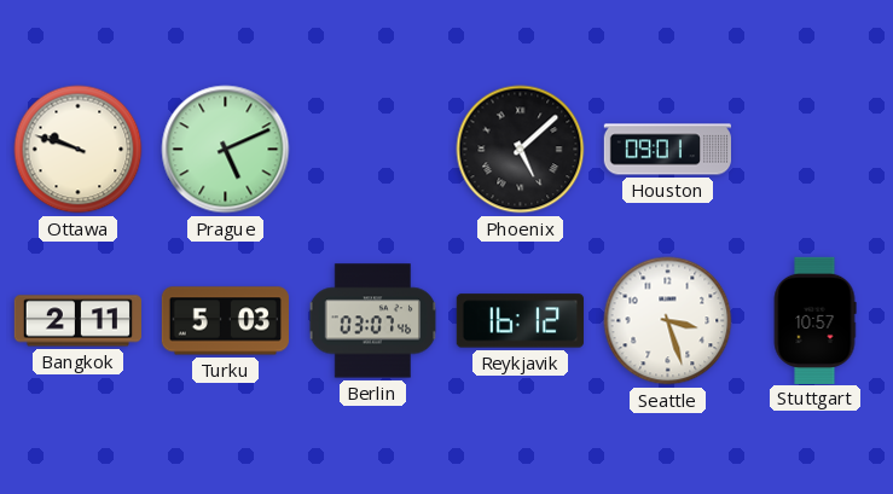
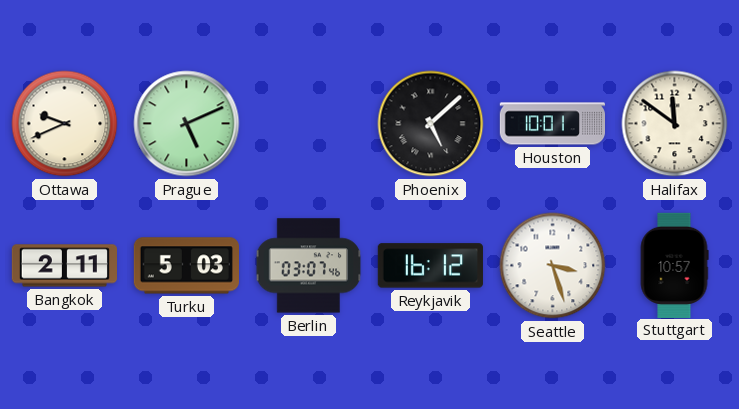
Ottawa: 9:48 -> 9:41 (65, 124)
Houston: 09:01 -> 10:01 (552, 124)
Halifax: none -> 11:51 (675, 124)
